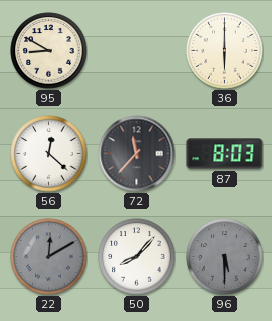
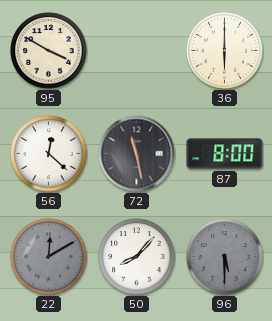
95: 8:50 -> 3:50 (49, 51)
72: 11:37 -> 11:28 (137, 154)
87: 8:03 -> 8:00 (225, 154)
